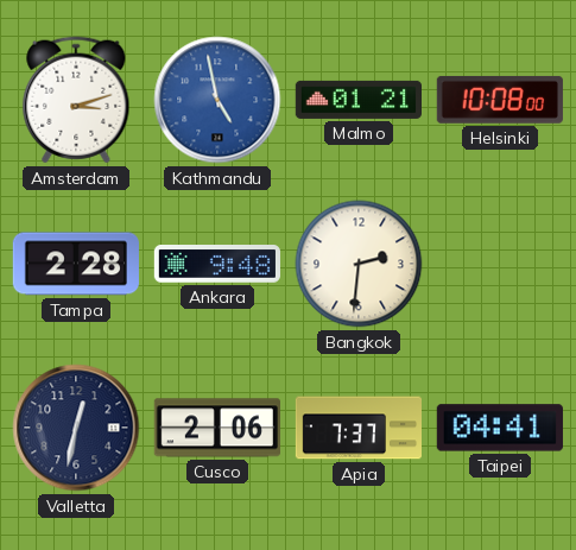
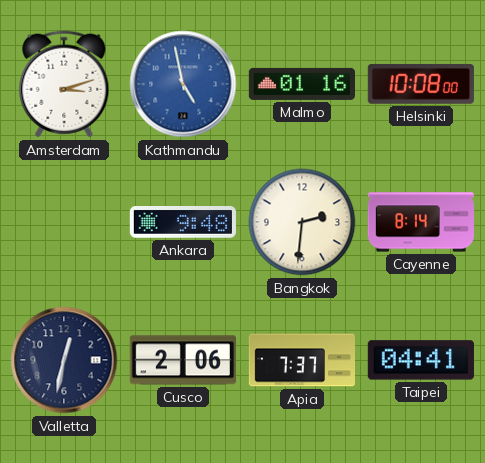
Malmo: 01:21 -> 01:16 (301, 84)
Tampa: 2:28 -> none (76, 264)
Cayenne: none -> 8:14 (420, 222)
